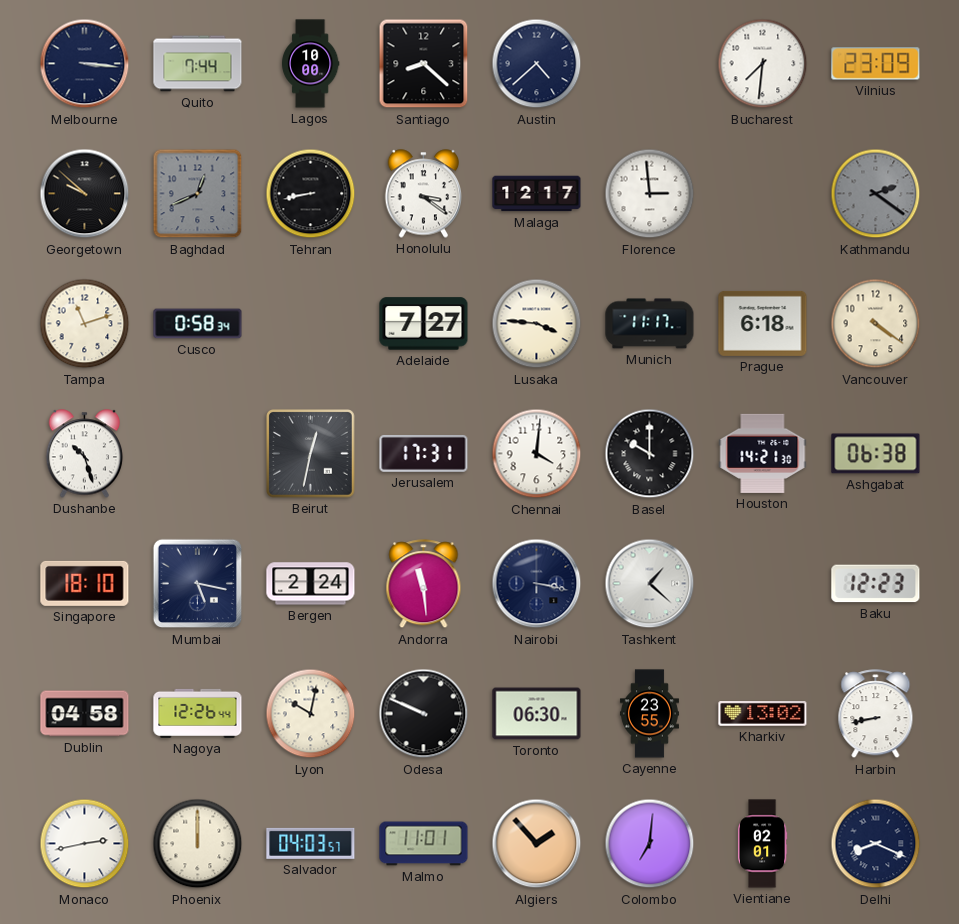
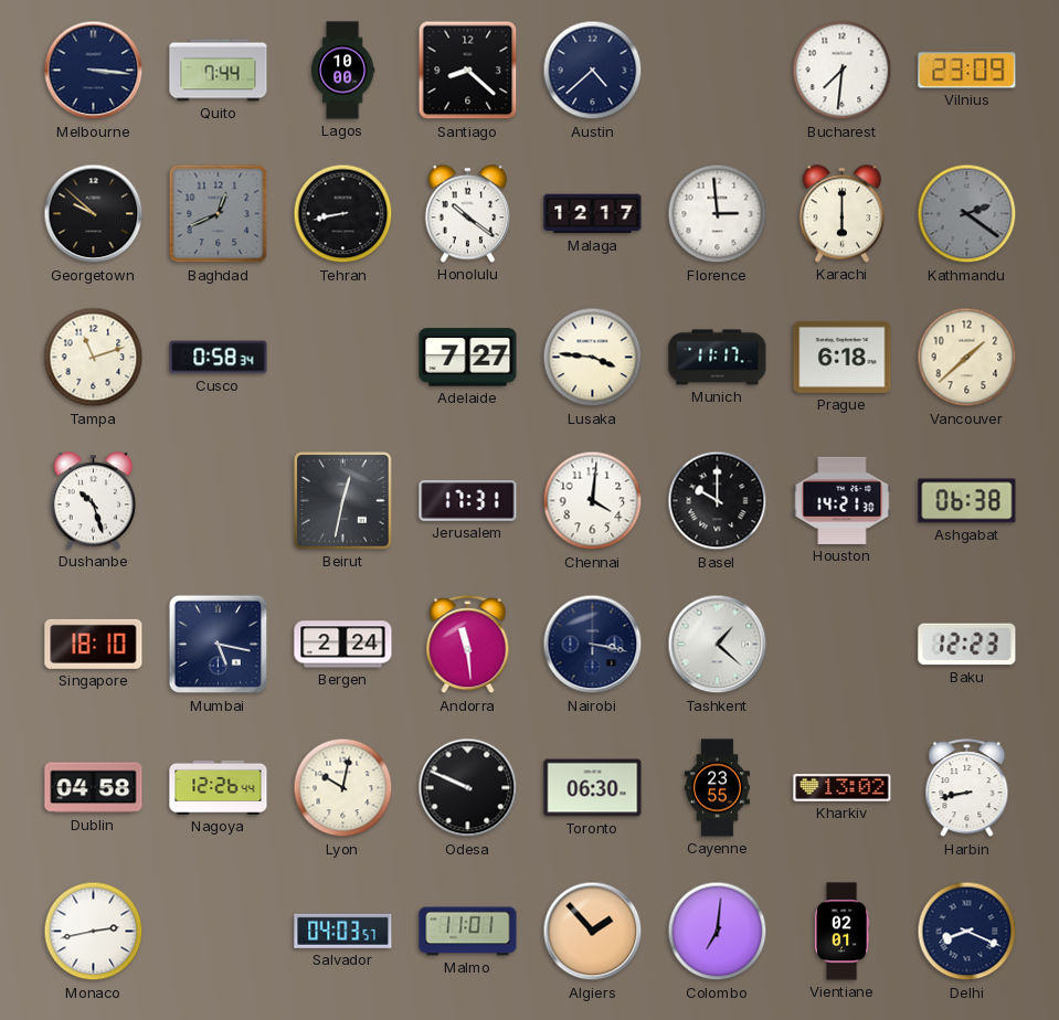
Honolulu: 3:21 -> 10:21 (468, 214)
Karachi: none -> 6:00 (843, 214)
Vancouver: 4:21 -> 1:38 (967, 358)
Phoenix: 12:00 -> none (198, 844)
